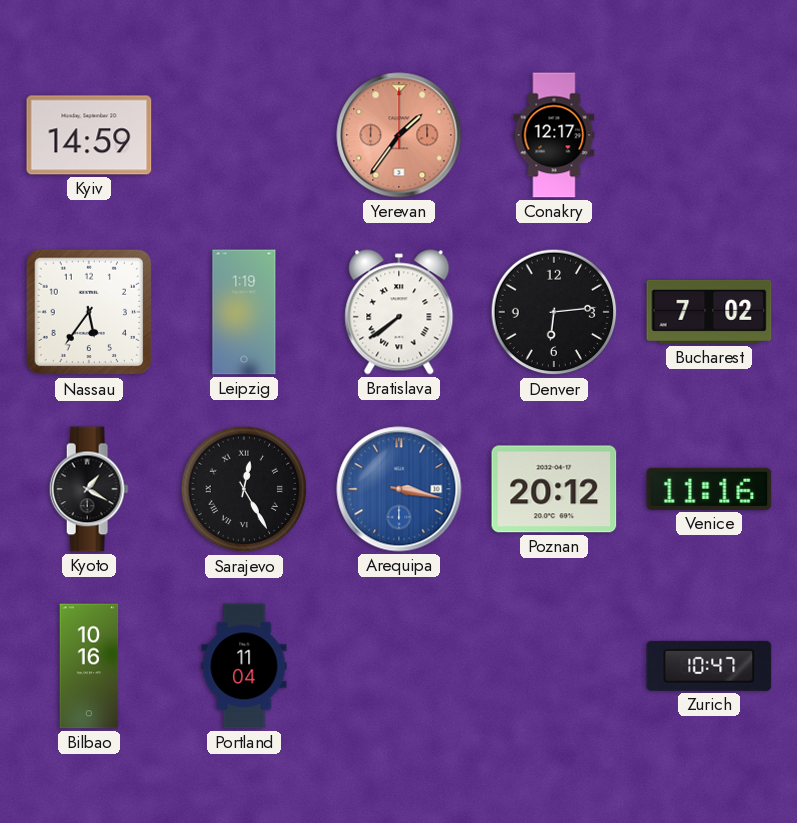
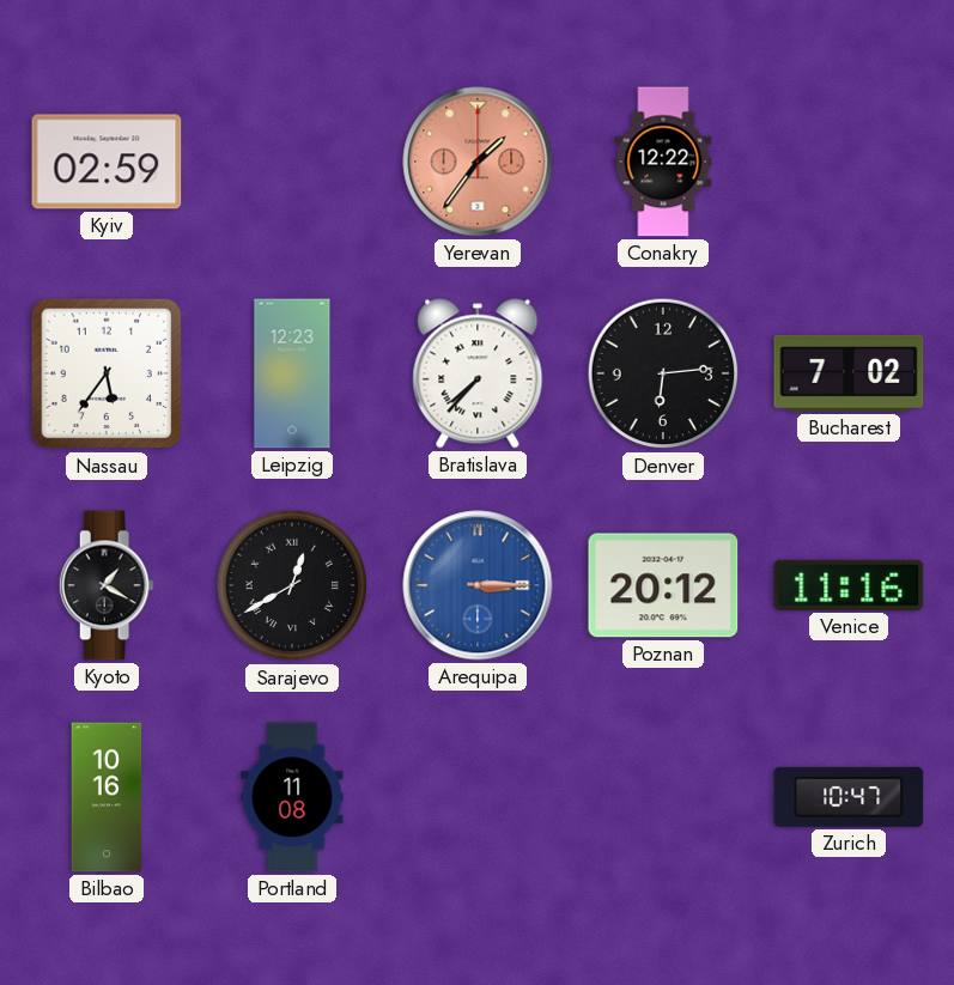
Kyiv: 14:59 -> 02:59 (107, 162)
Conakry: 12:17 -> 12:22 (663, 162)
Leipzig: 1:19 -> 12:23 (292, 373)
Bratislava: 7:39 -> 7:37 (478, 373)
Sarajevo: 12:25 -> 12:40 (292, 585)
Arequipa: 3:17 -> 3:15 (478, 585)
Portland: 11:04 -> 11:08 (292, 797)
